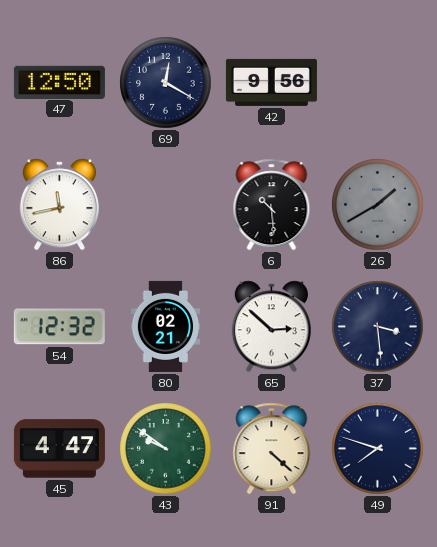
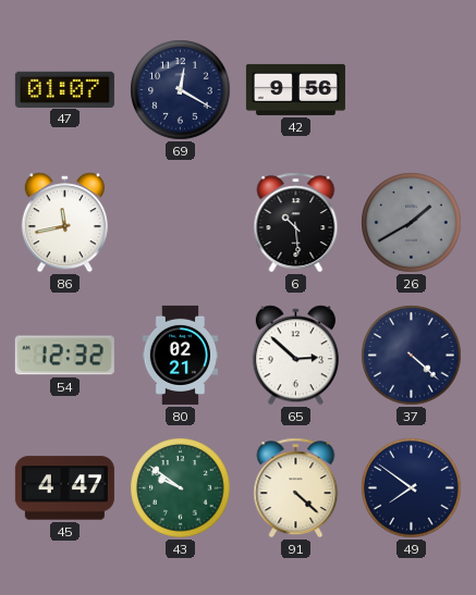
47: 12:50 -> 01:07 (64, 89)
37: 3:29 -> 4:22 (412, 356)
49: 7:48 -> 7:51 (412, 488)
